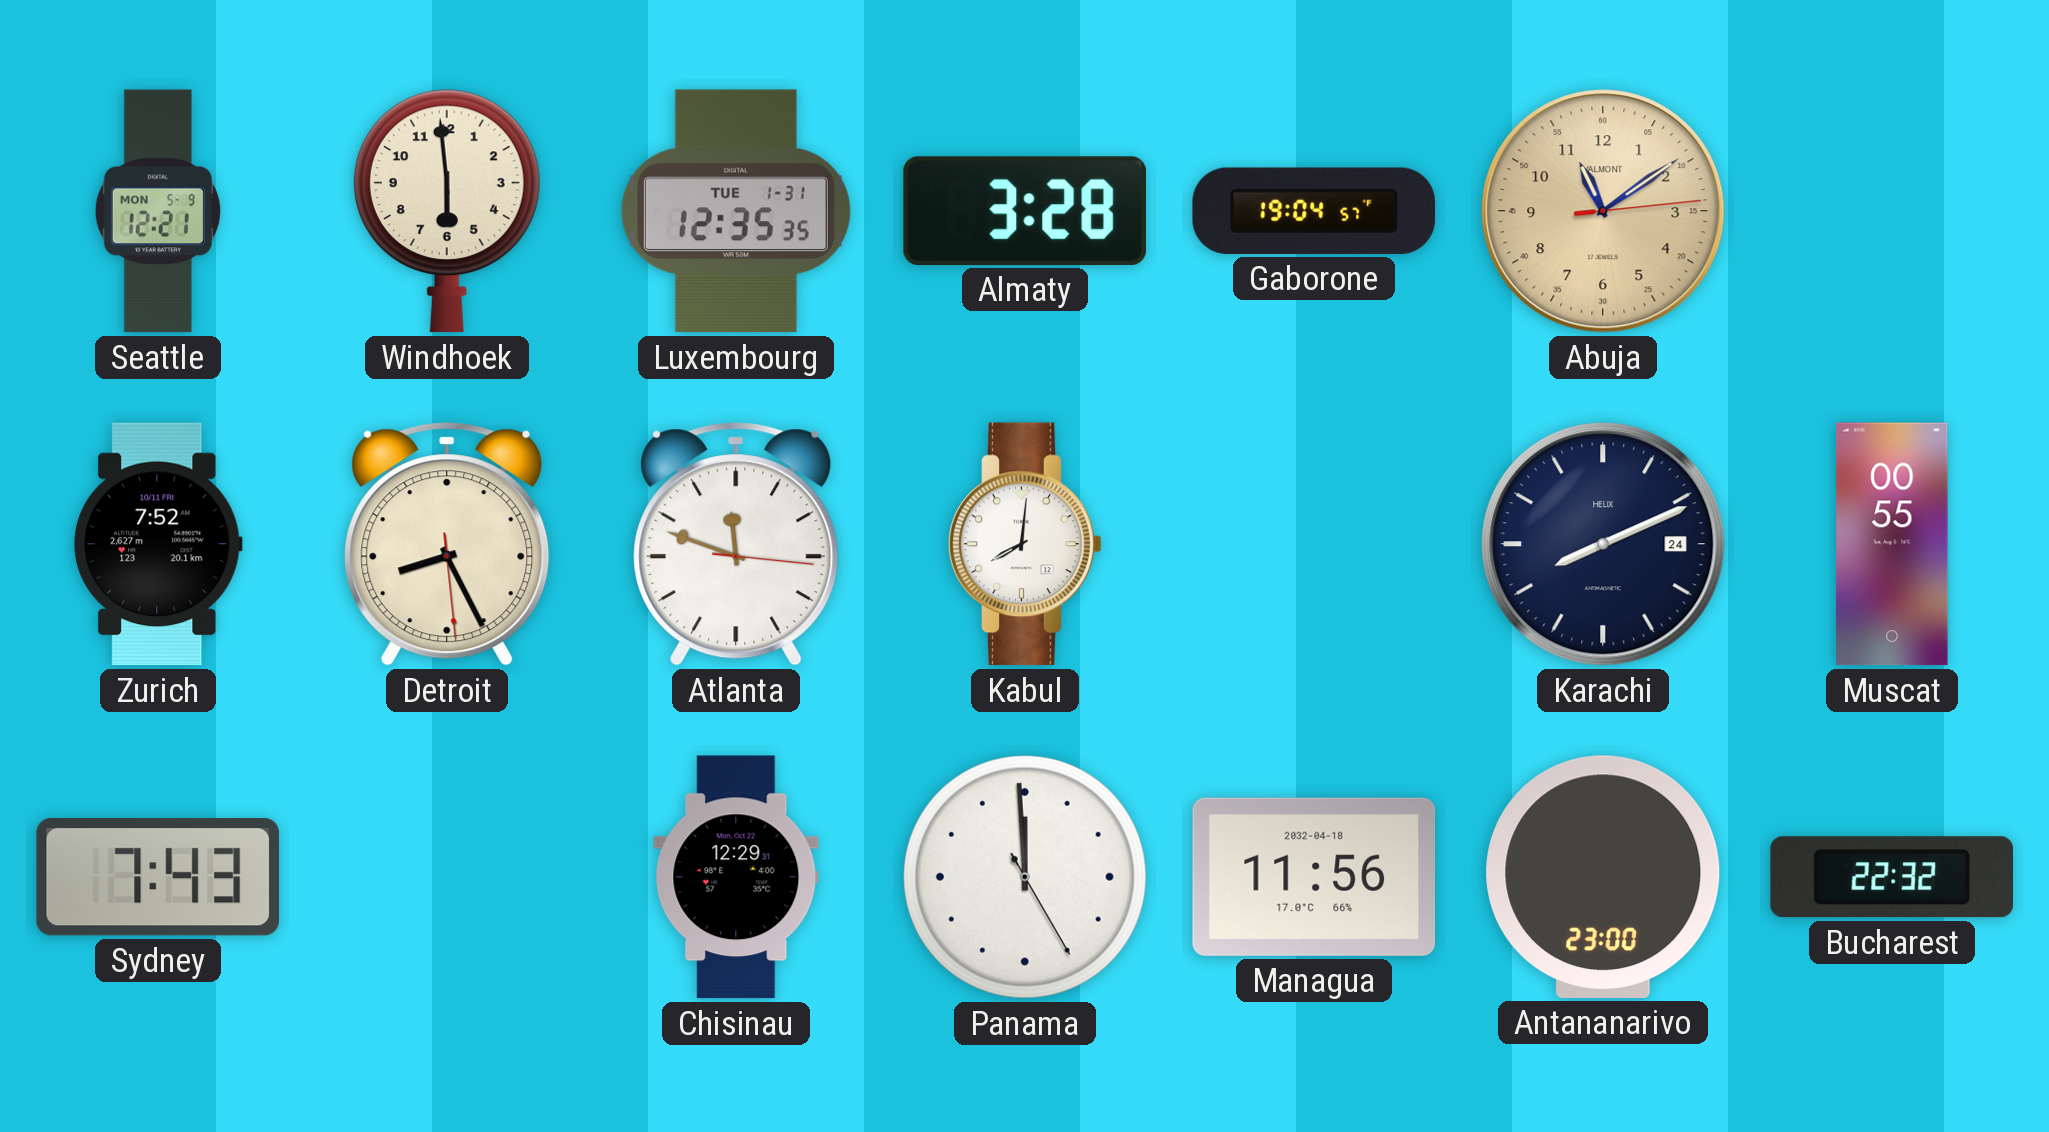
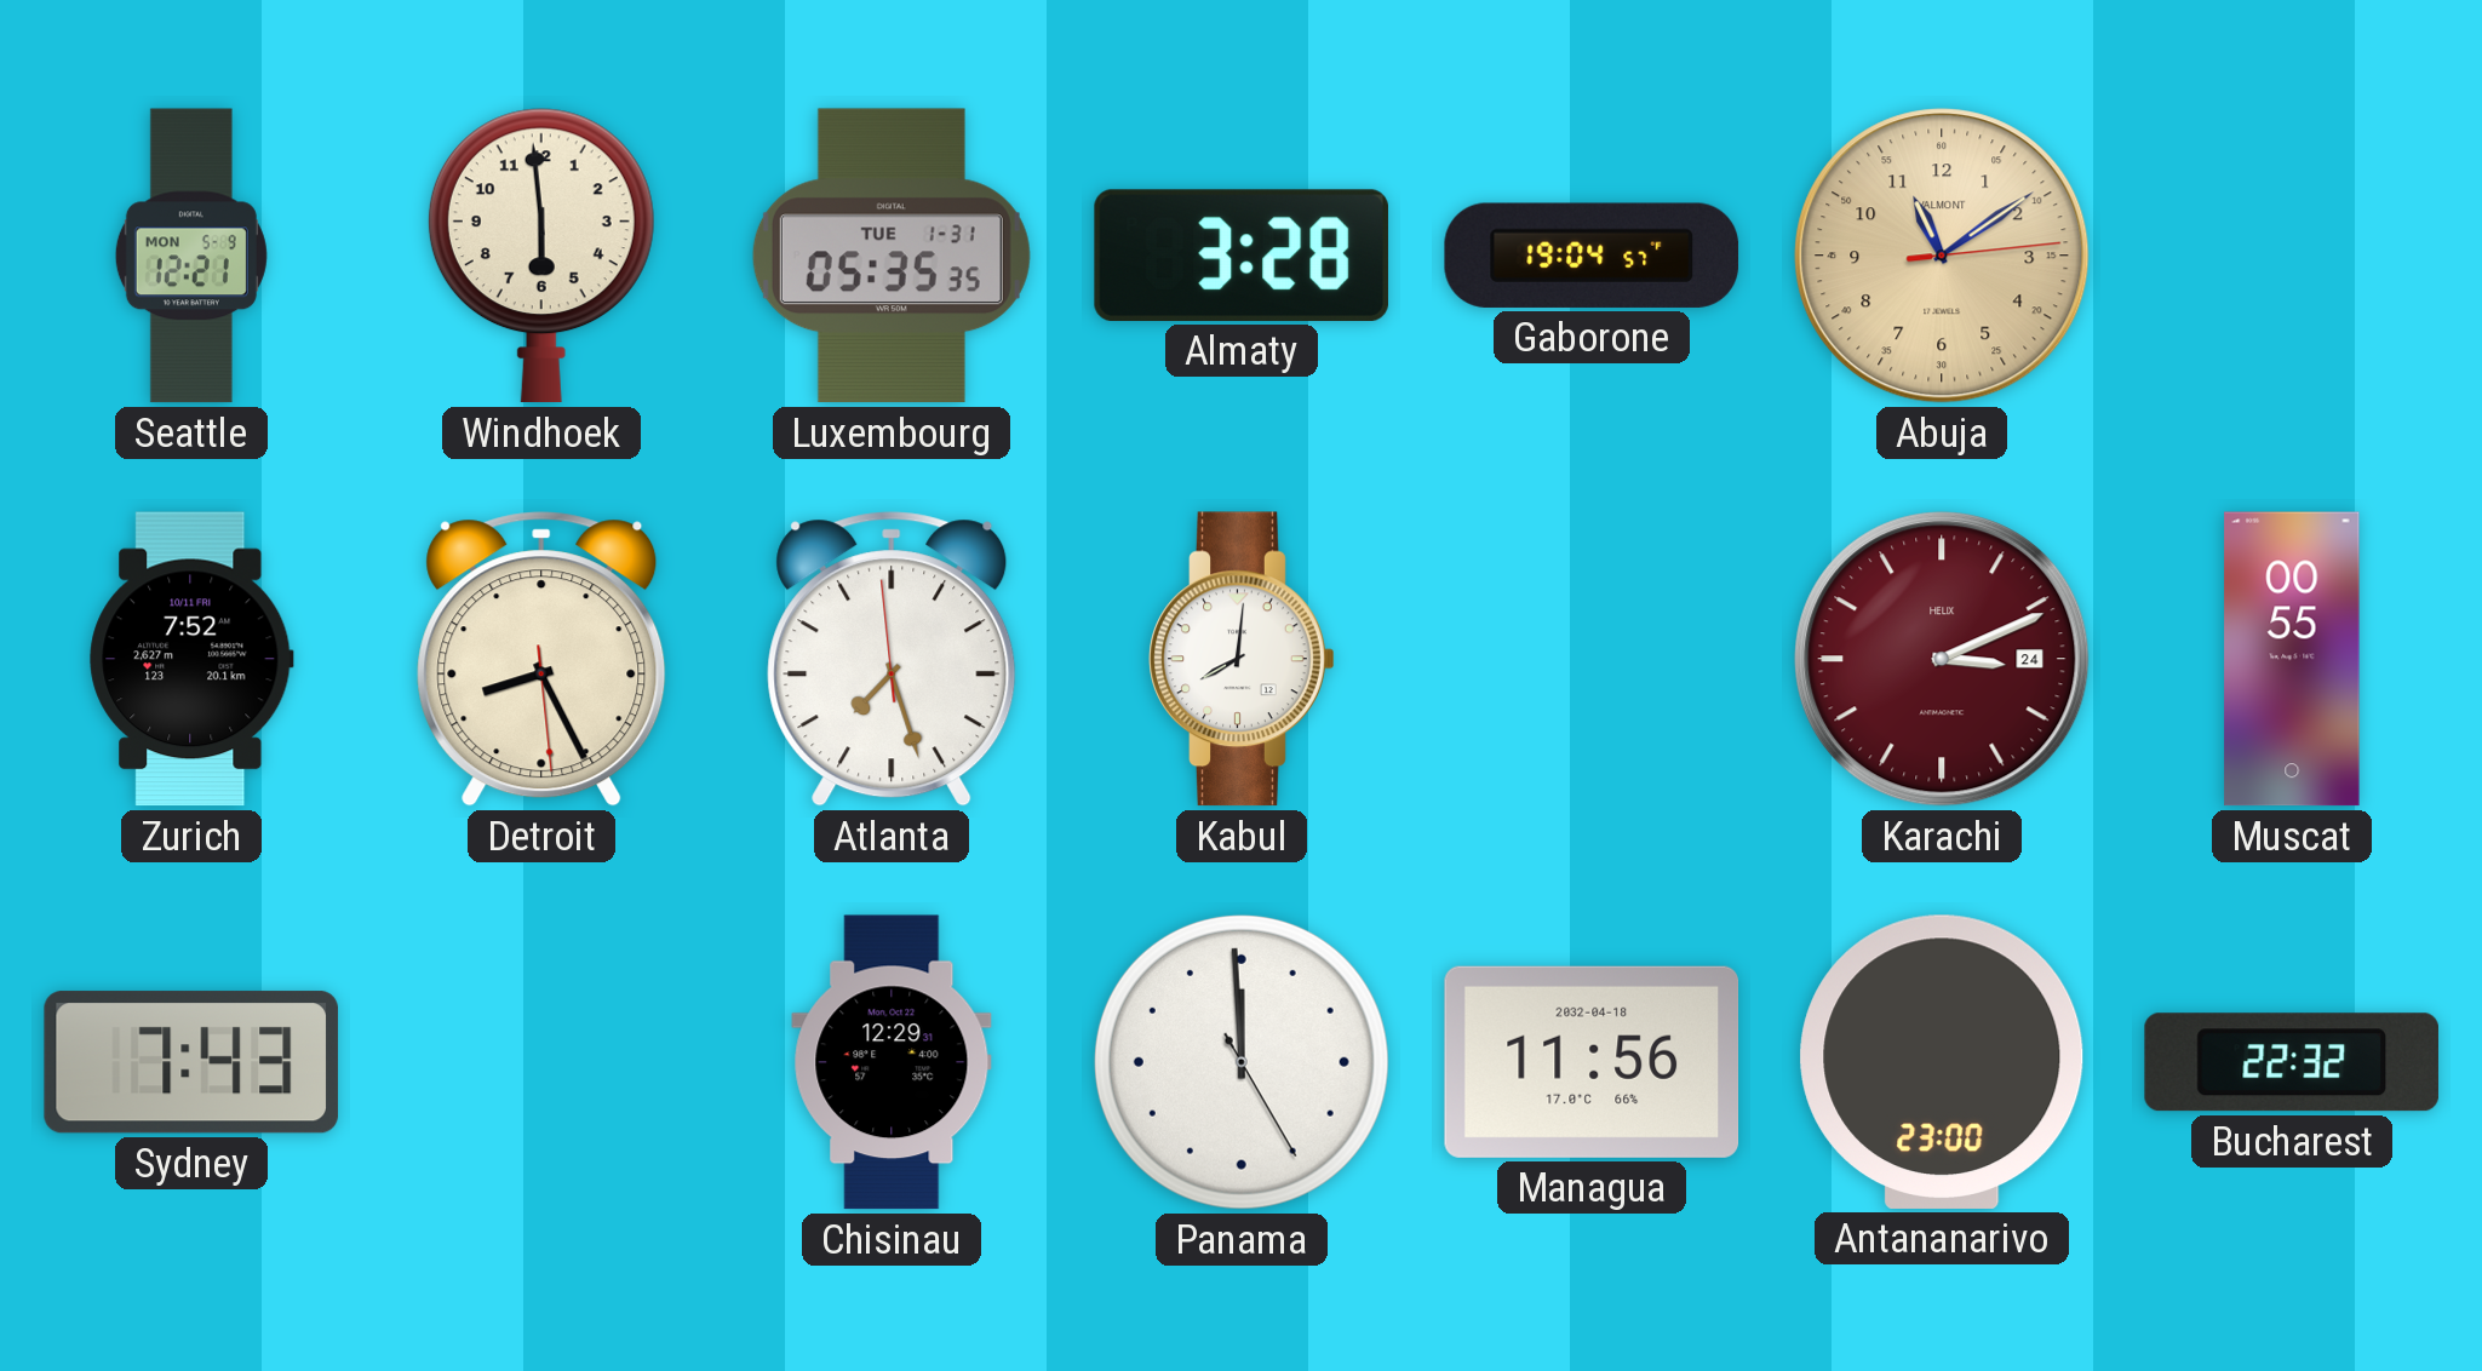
Luxembourg: 12:35 -> 05:35 (892, 256)
Atlanta: 11:48 -> 7:26 (892, 659)
Karachi: 8:11 -> 3:11 (1942, 659)
Karachi dial: navy -> burgundy (1942, 659)
